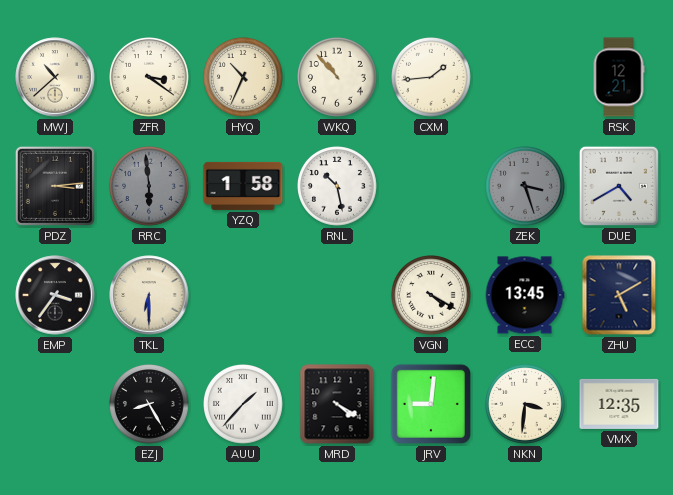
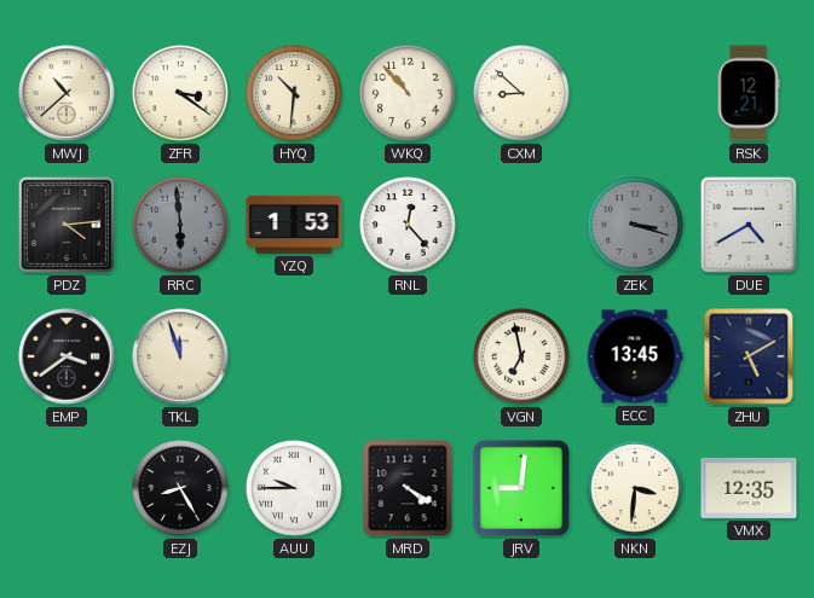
HYQ: 10:34 -> 10:31 (295, 94)
CXM: 1:44 -> 8:52 (523, 94)
PDZ: 3:14 -> 4:14 (67, 225)
YZQ: 1:58 -> 1:53 (294, 225)
RNL: 10:28 -> 12:23 (409, 226)
ZEK: 3:27 -> 3:18 (636, 226)
EMP: 3:36 -> 3:39 (67, 356)
TKL: 6:30 -> 11:57 (180, 356)
VGN: 4:20 -> 6:58 (523, 358)
AUU: 1:37 -> 9:45 (295, 489)
